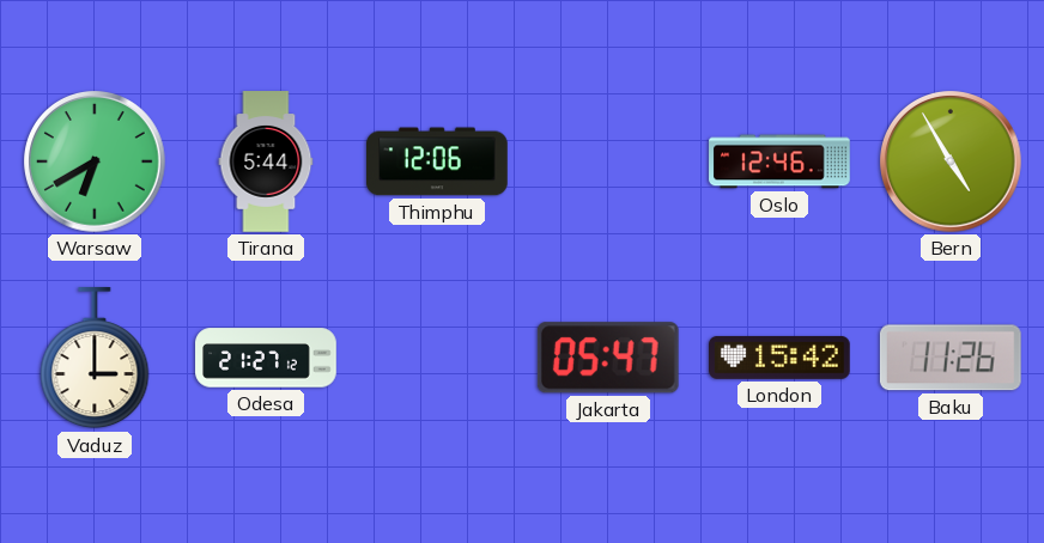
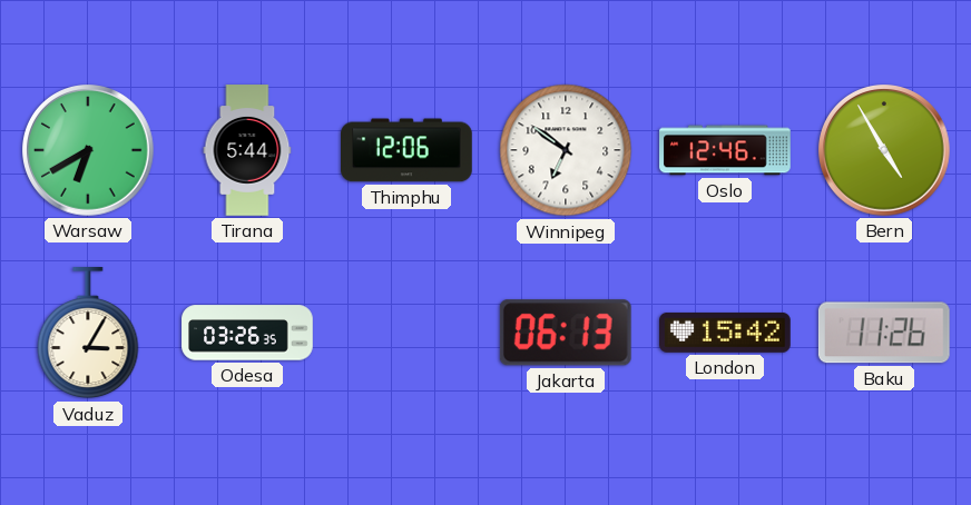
Winnipeg: none -> 6:51 (566, 150)
Vaduz: 3:00 -> 3:05 (88, 334)
Odesa: 21:27 -> 03:26 (247, 333)
Jakarta: 05:47 -> 06:13 (566, 333)
